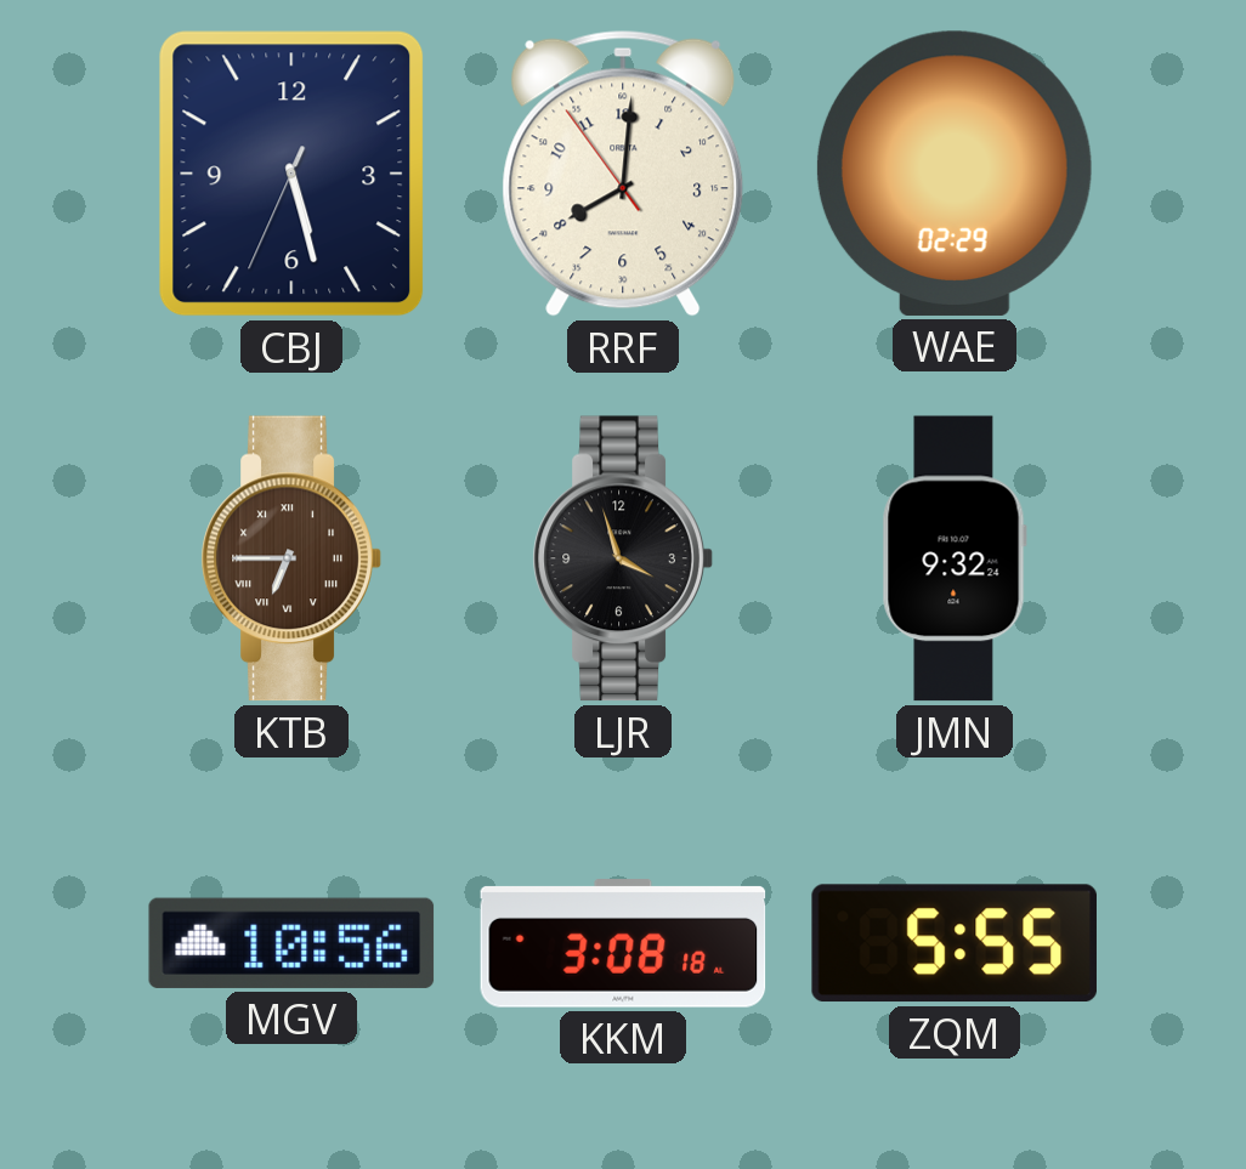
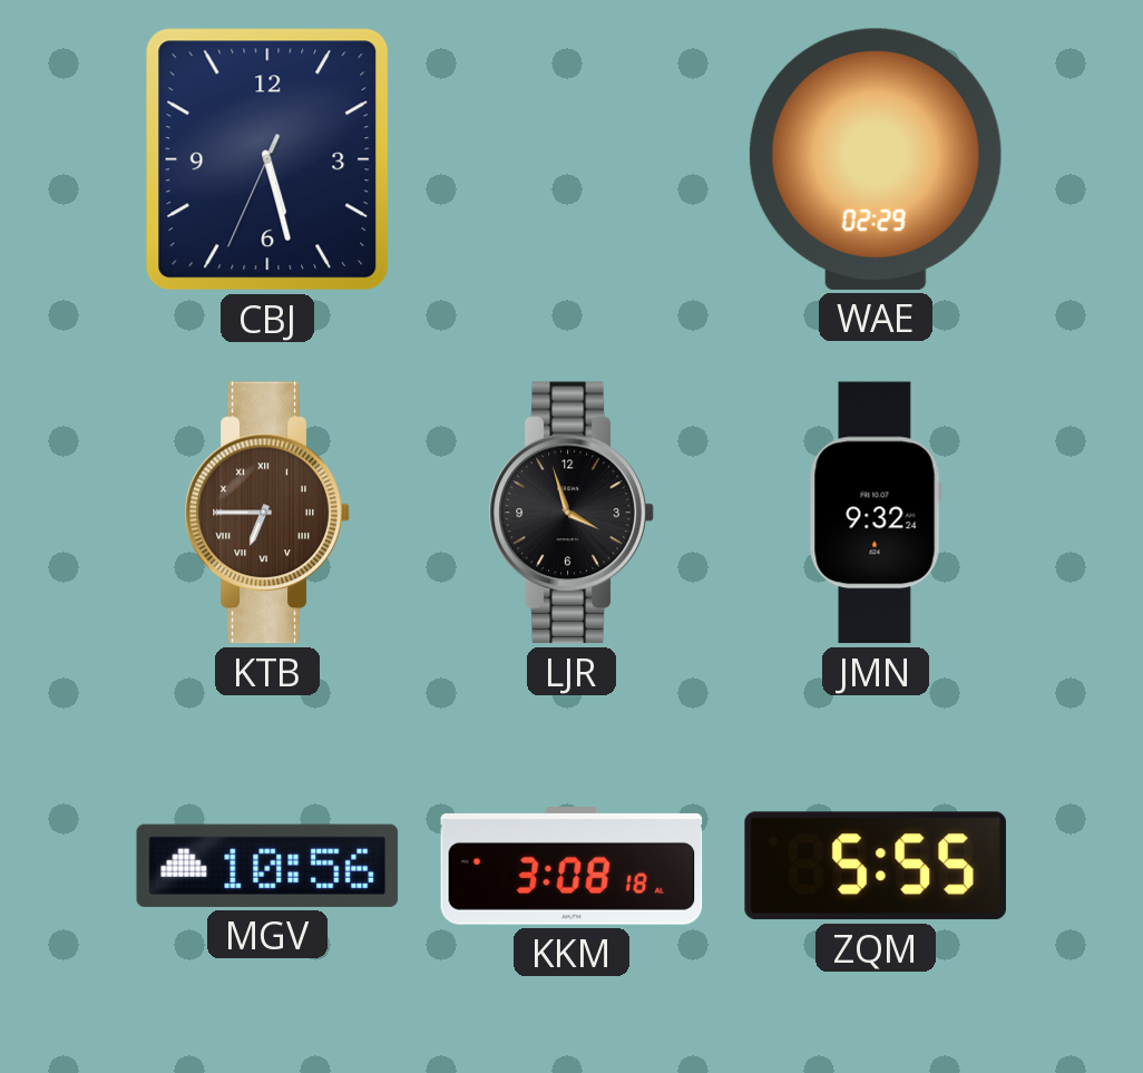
RRF: 8:00 -> none (623, 174)
